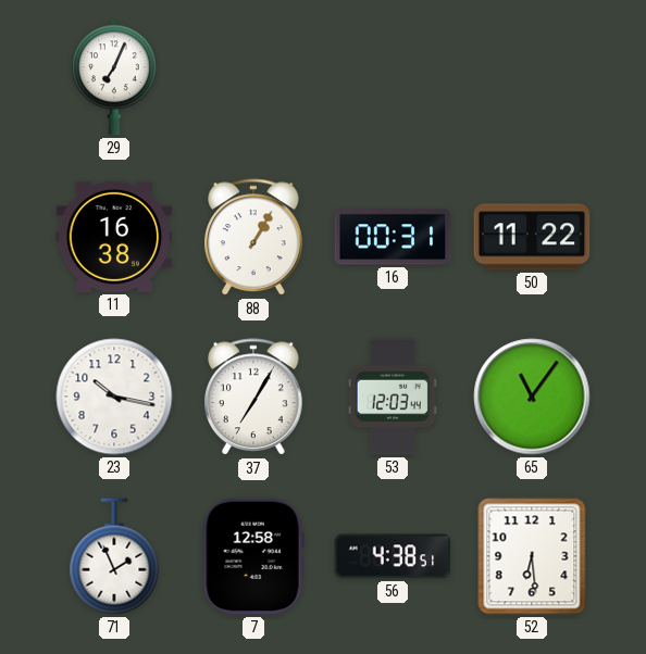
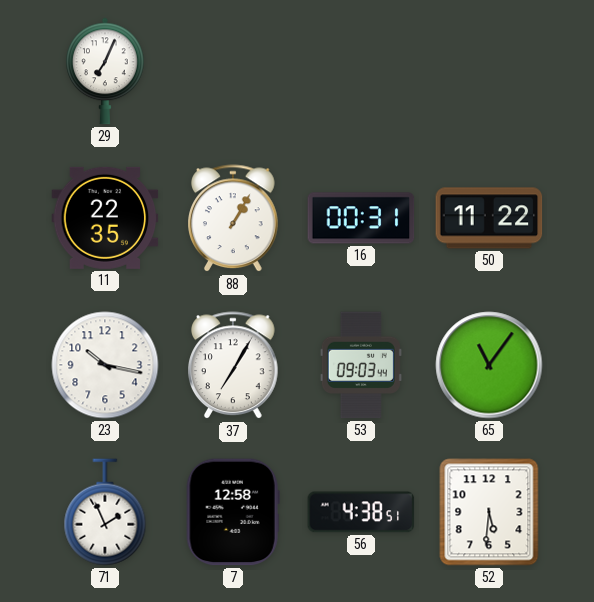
11: 16:38 -> 22:35 (105, 218)
53: 12:03 -> 09:03 (361, 365)
52: 6:29 -> 5:31 (489, 512)
